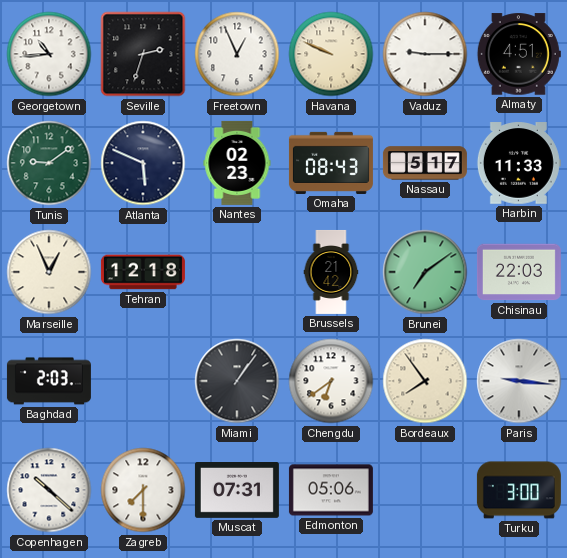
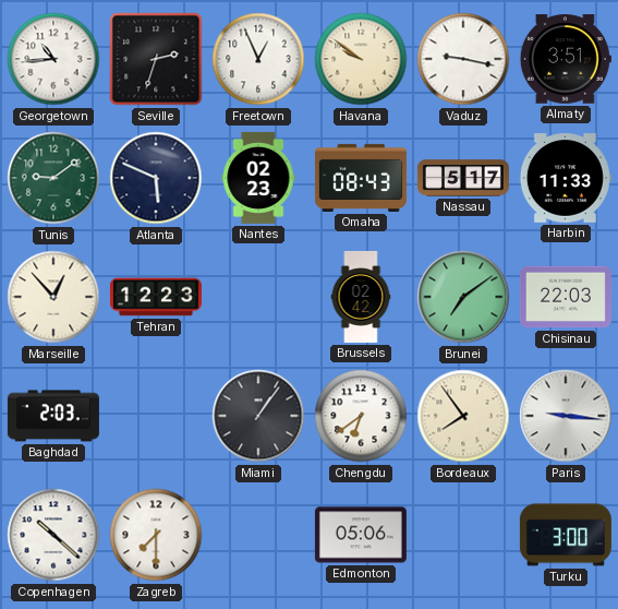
Havana: 9:49 -> 9:51 (361, 59)
Vaduz: 9:15 -> 9:17 (463, 59)
Almaty: 4:51 -> 3:51 (566, 59)
Marseille: 12:56 -> 12:53 (53, 297)
Tehran: 12:18 -> 12:23 (156, 297)
Brussels: 21:42 -> 02:42 (361, 297)
Muscat: 07:31 -> none (237, 491)
